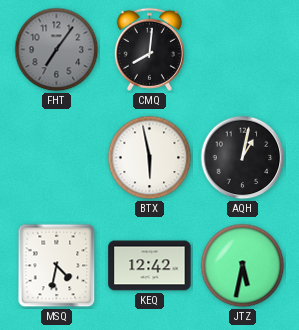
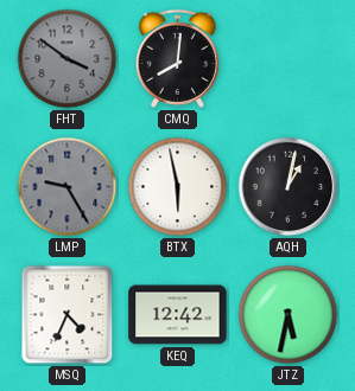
FHT: 7:06 -> 3:51 (68, 59)
LMP: none -> 9:25 (68, 187)
MSQ: 4:32 -> 4:34 (68, 315)
